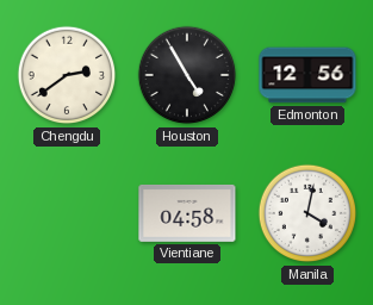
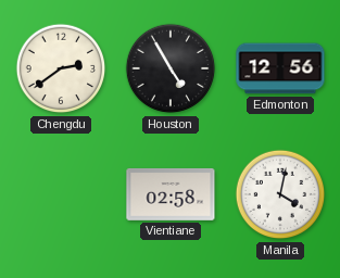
Vientiane: 04:58 -> 02:58 (171, 194)
